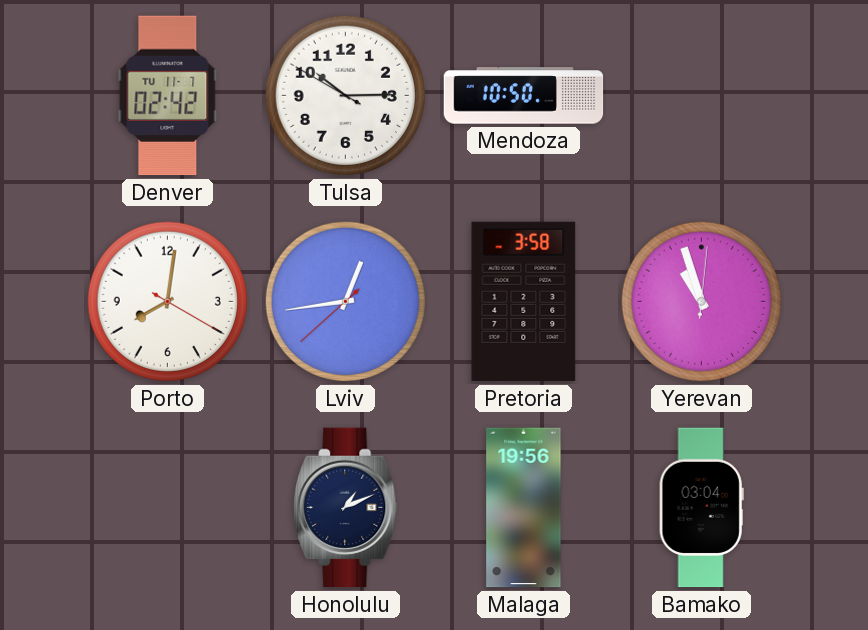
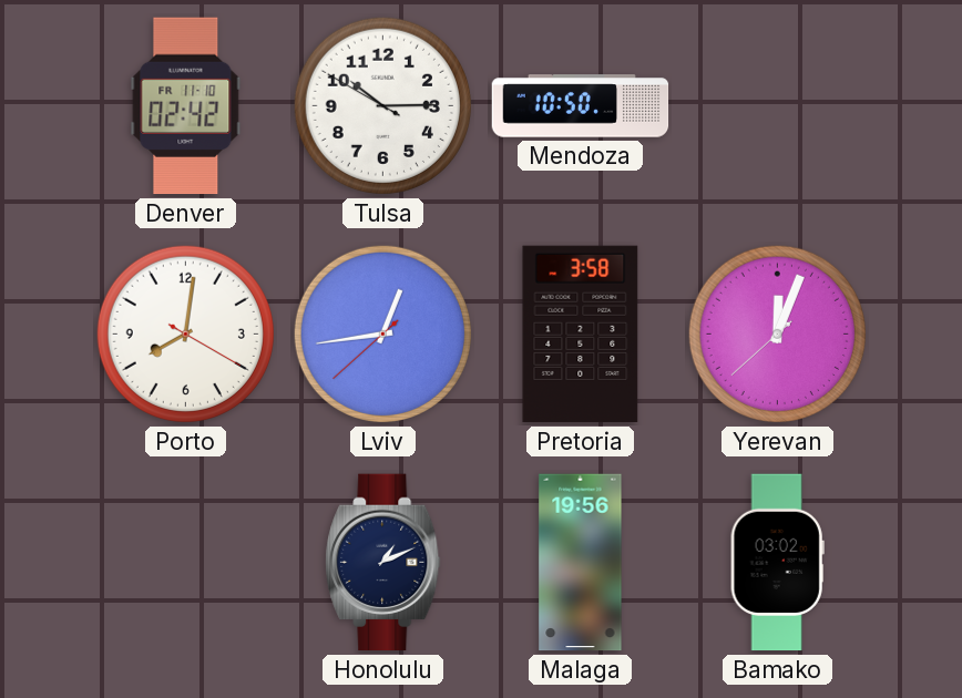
Denver date: TU 11-7 -> FR 11-10 (186, 106)
Yerevan: 10:57 -> 12:03 (777, 333)
Bamako: 03:04 -> 03:02 (777, 563)
